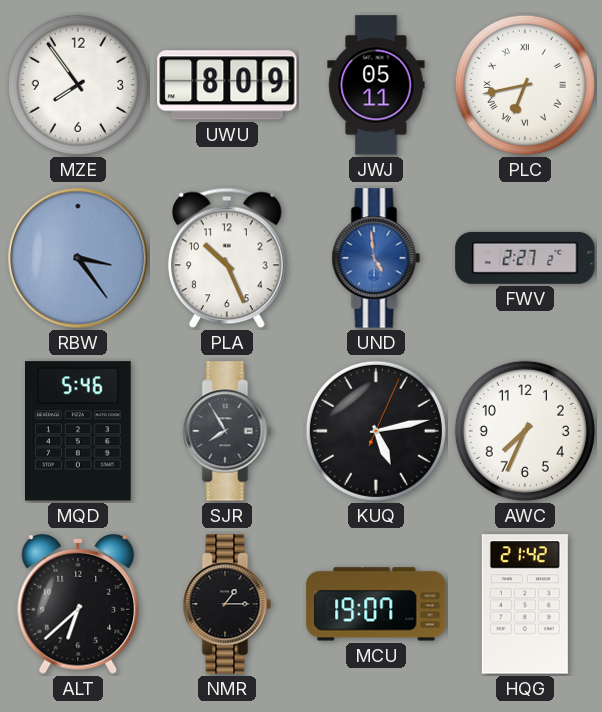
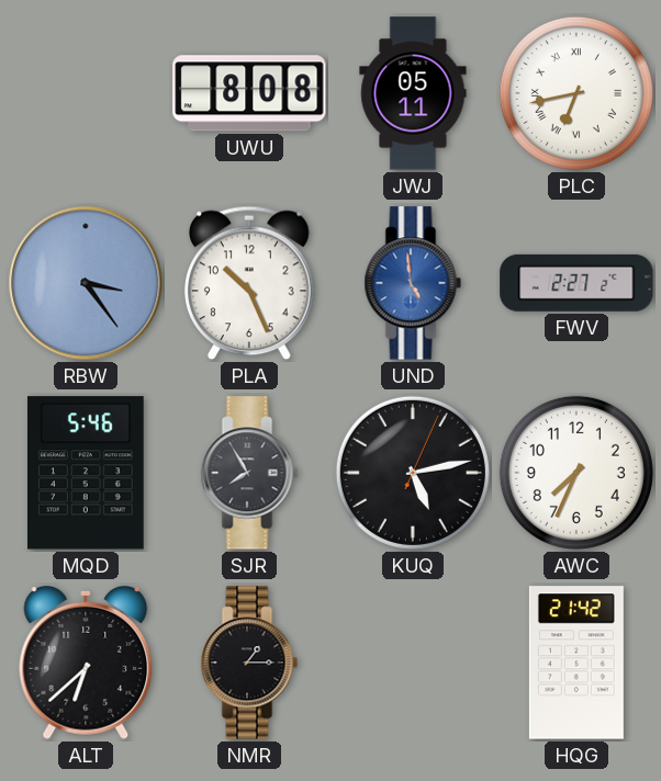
MZE: 7:54 -> none (78, 85)
UWU: 8:09 -> 8:08 (249, 93)
MCU: 19:07 -> none (376, 604)
